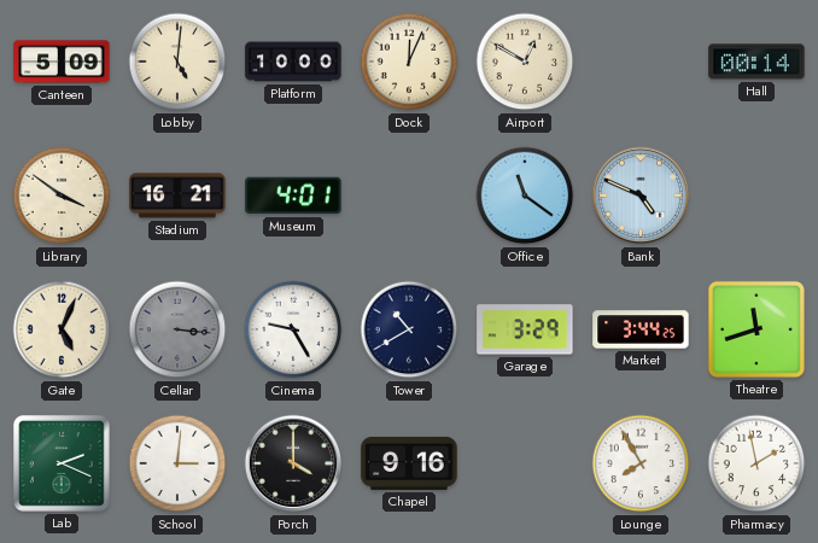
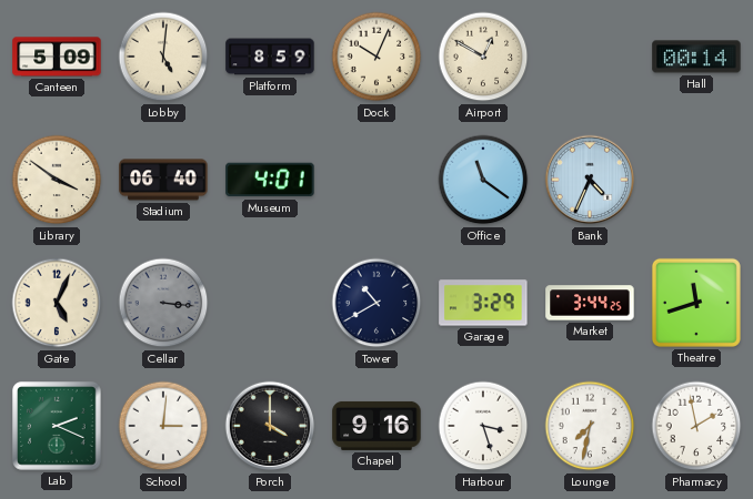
Platform: 10:00 -> 8:59 (270, 57)
Dock: 12:04 -> 10:04 (376, 57)
Stadium: 16:21 -> 06:40 (163, 180)
Bank: 4:49 -> 4:34 (590, 180)
Cinema: 9:25 -> none (293, 329)
Harbour: none -> 3:27 (483, 426)
Lounge: 7:55 -> 7:32 (590, 426)
